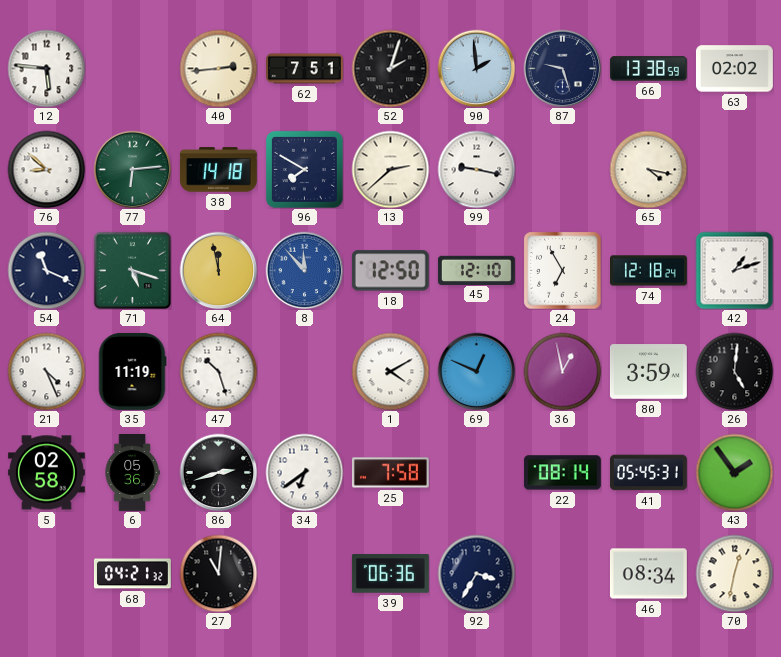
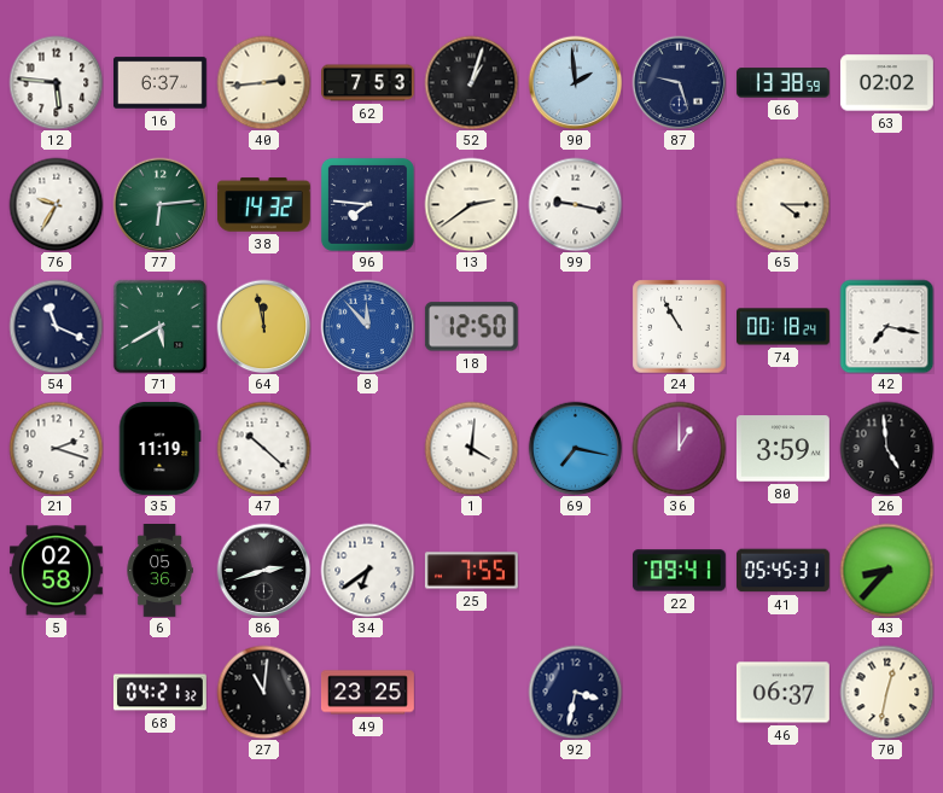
16: none -> 6:37 (159, 83)
62: 7:51 -> 7:53 (368, 83)
52: 2:03 -> 1:03 (471, 82)
76: 8:52 -> 9:35 (56, 204)
38: 14:18 -> 14:32 (263, 205)
96: 7:50 -> 7:46 (367, 204)
13: 2:38 -> 2:39 (471, 204)
65: 4:17 -> 4:15 (782, 204)
71: 5:18 -> 5:40 (159, 326)
45: 12:10 -> none (476, 270)
24: 6:55 -> 10:55 (679, 326)
74: 12:18 -> 00:18 (784, 327)
42: 1:12 -> 7:17 (886, 326)
21: 4:26 -> 2:18 (56, 448)
47: 10:27 -> 10:22 (263, 448)
1: 4:10 -> 4:01 (471, 448)
69: 12:49 -> 7:17 (575, 448)
36: 12:58 -> 1:00 (679, 448)
26: 5:01 -> 4:59 (886, 448)
25: 7:58 -> 7:55 (471, 571)
22: 08:14 -> 09:41 (679, 571)
43: 1:54 -> 8:37 (886, 570)
49: none -> 23:25 (367, 693)
39: 06:36 -> none (390, 574)
92: 3:35 -> 3:32 (575, 692)
46: 08:34 -> 06:37 (782, 693)
